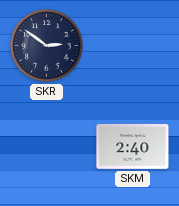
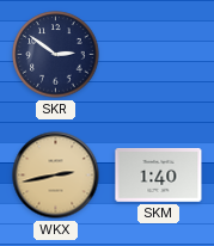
WKX: none -> 2:43 (56, 176)
SKM: 2:40 -> 1:40 (159, 174)
